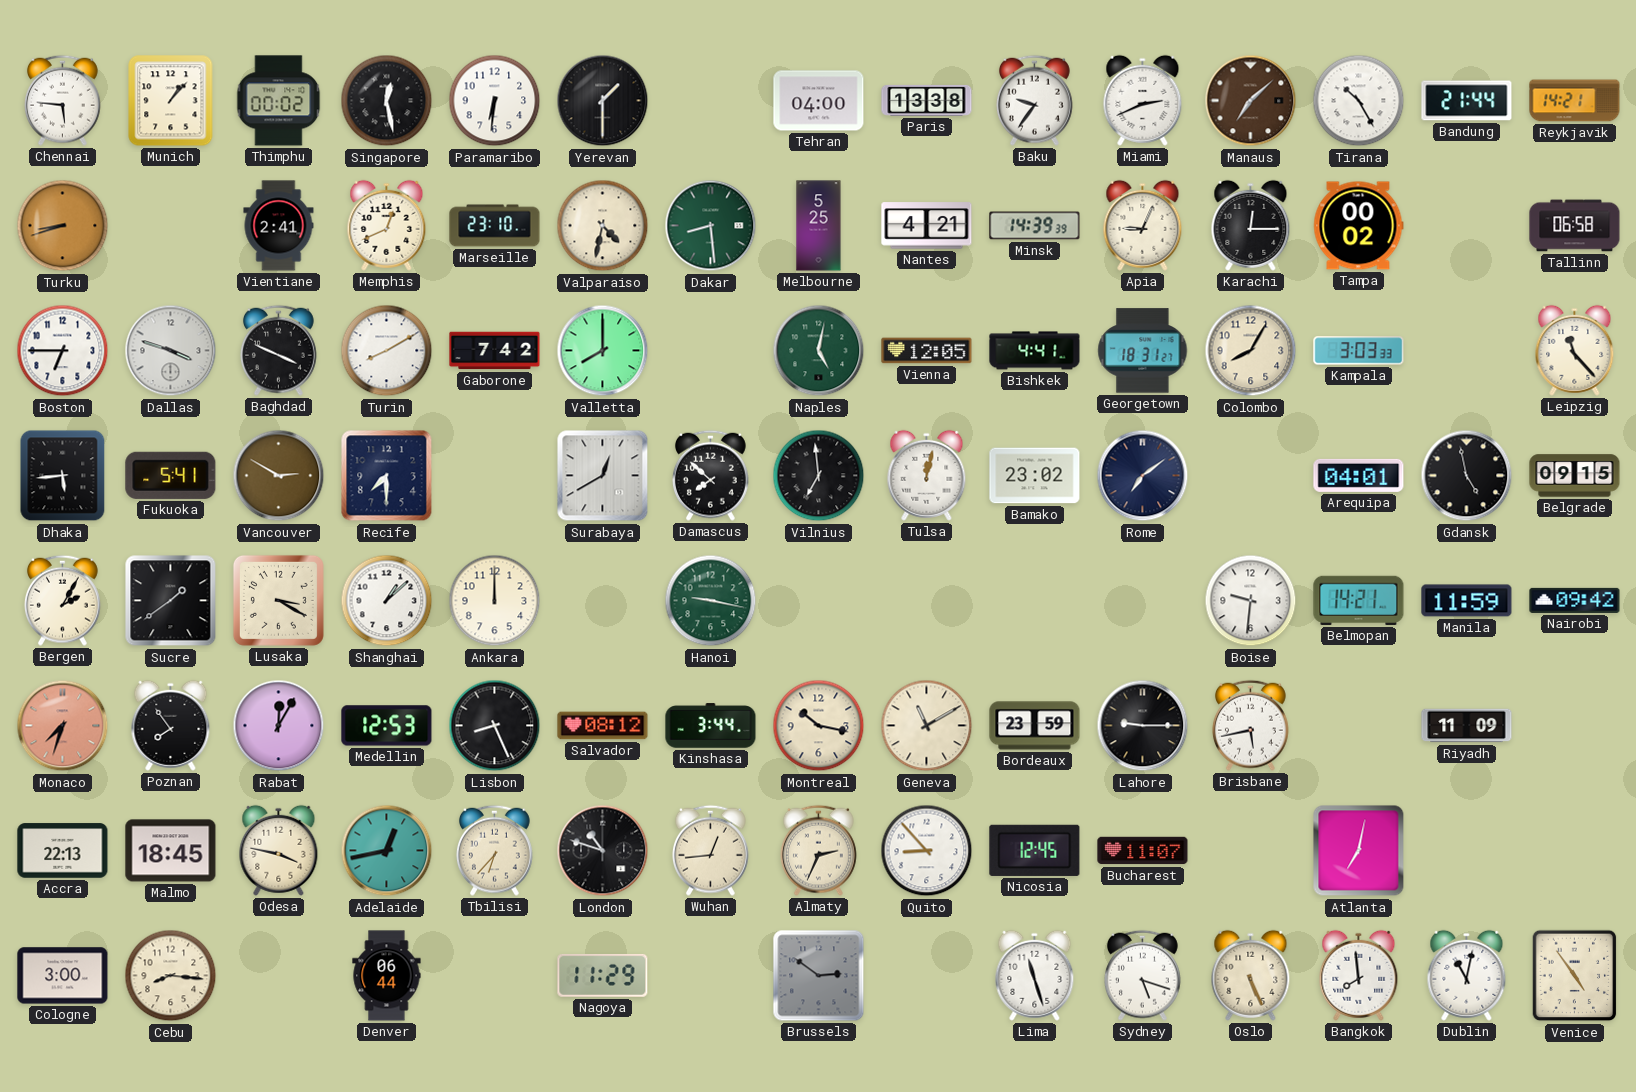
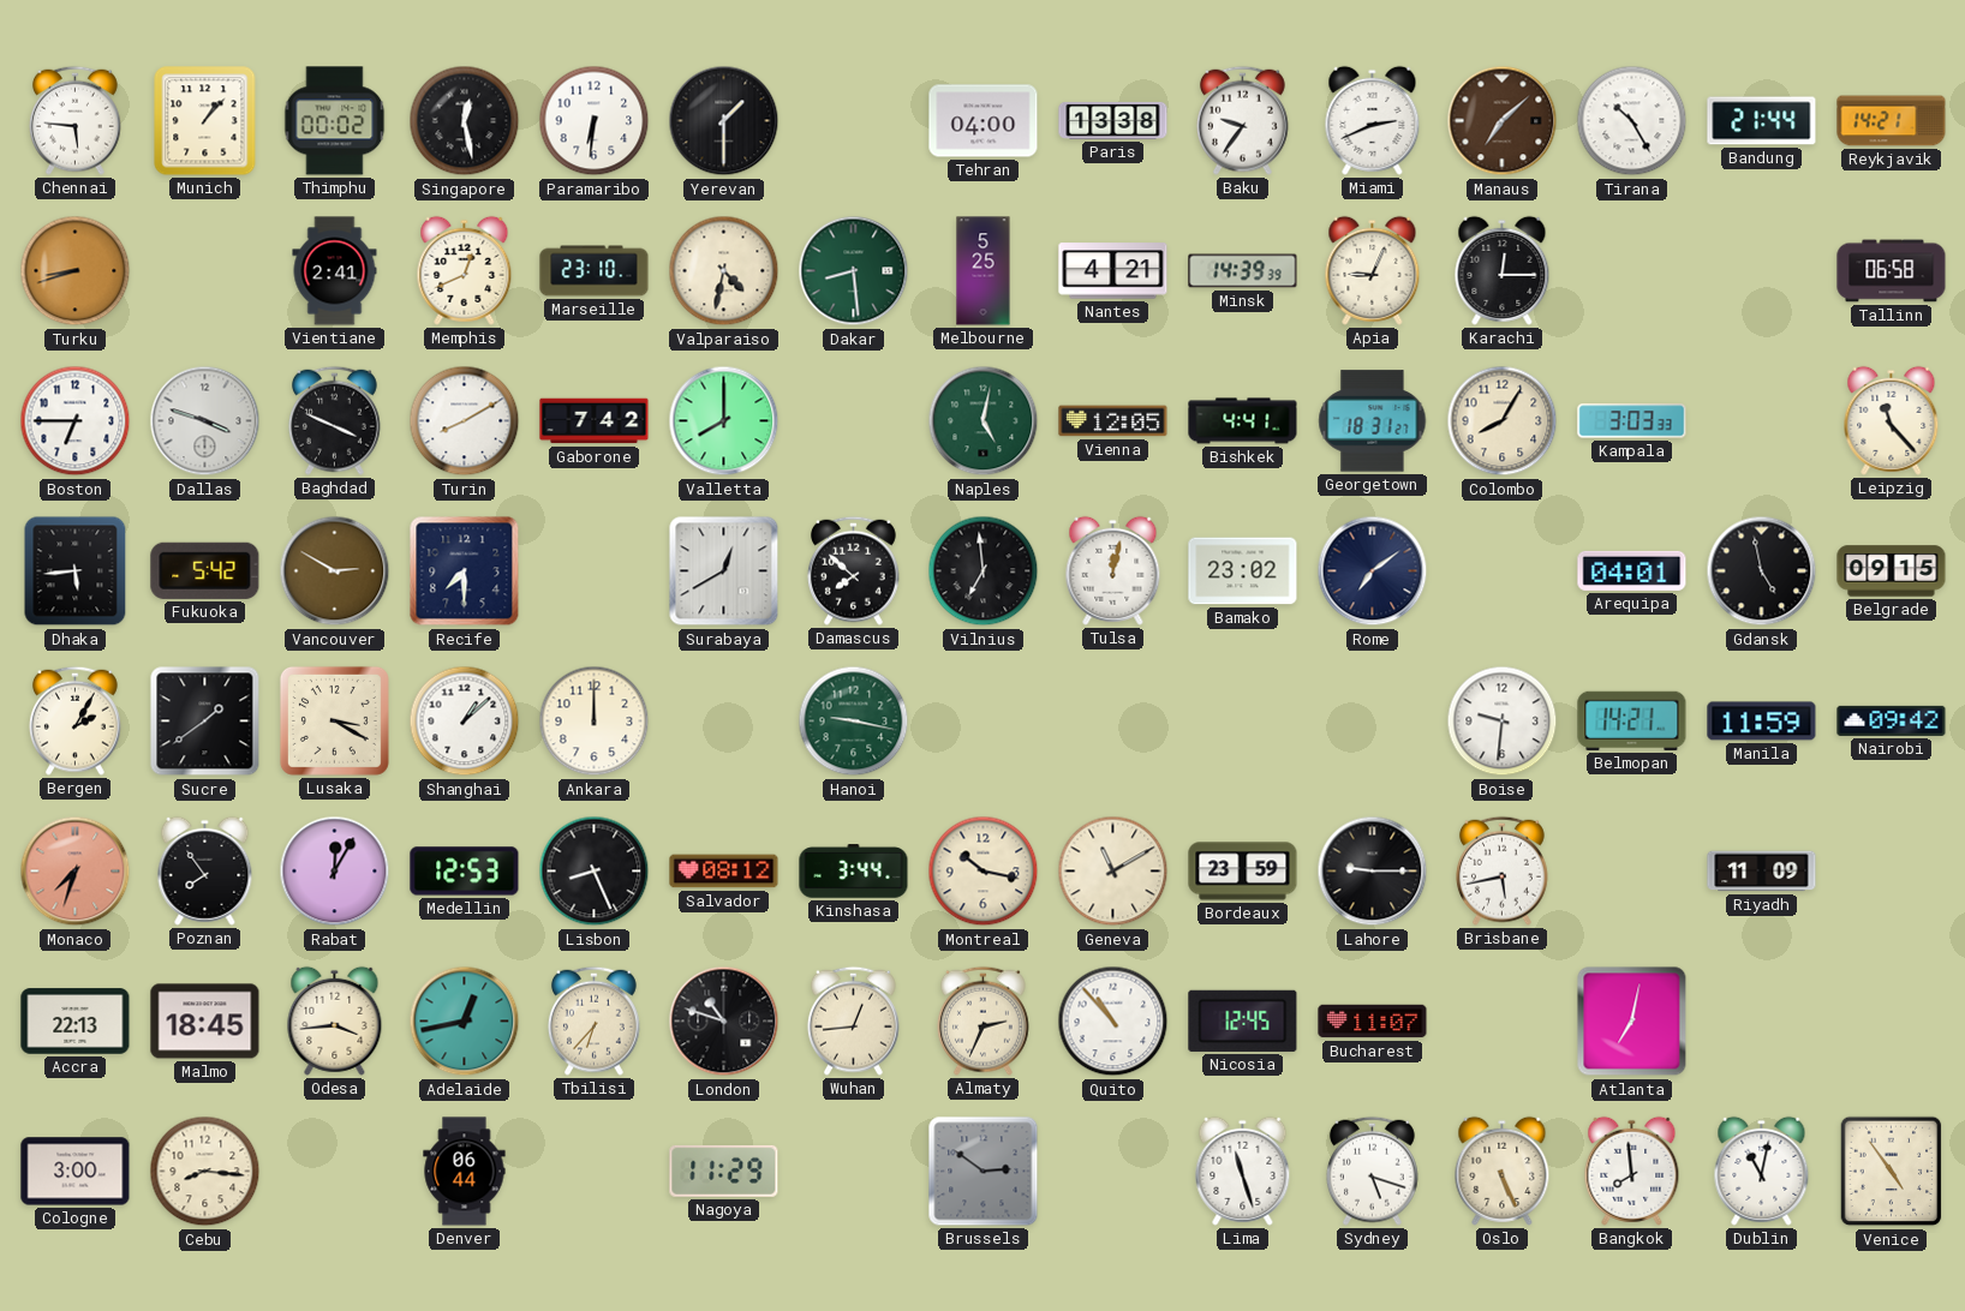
Tampa: 00:02 -> none (1359, 226)
Fukuoka: 5:41 -> 5:42 (205, 570)
Odesa: 3:47 -> 3:44 (335, 1020)
Quito: 8:53 -> 10:53 (1113, 1022)
